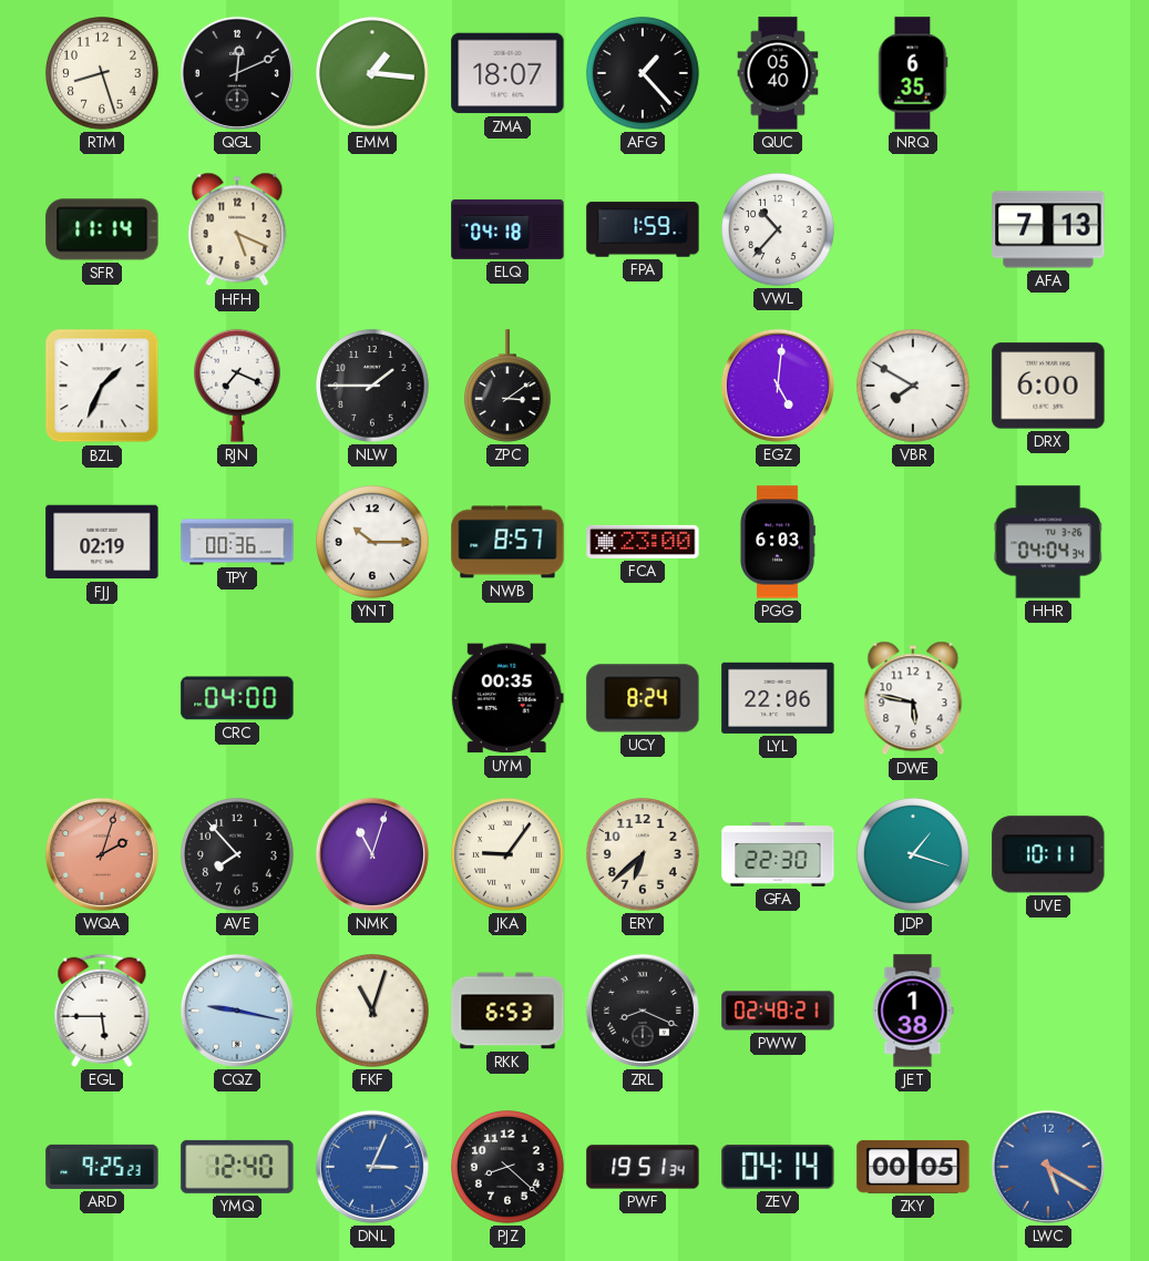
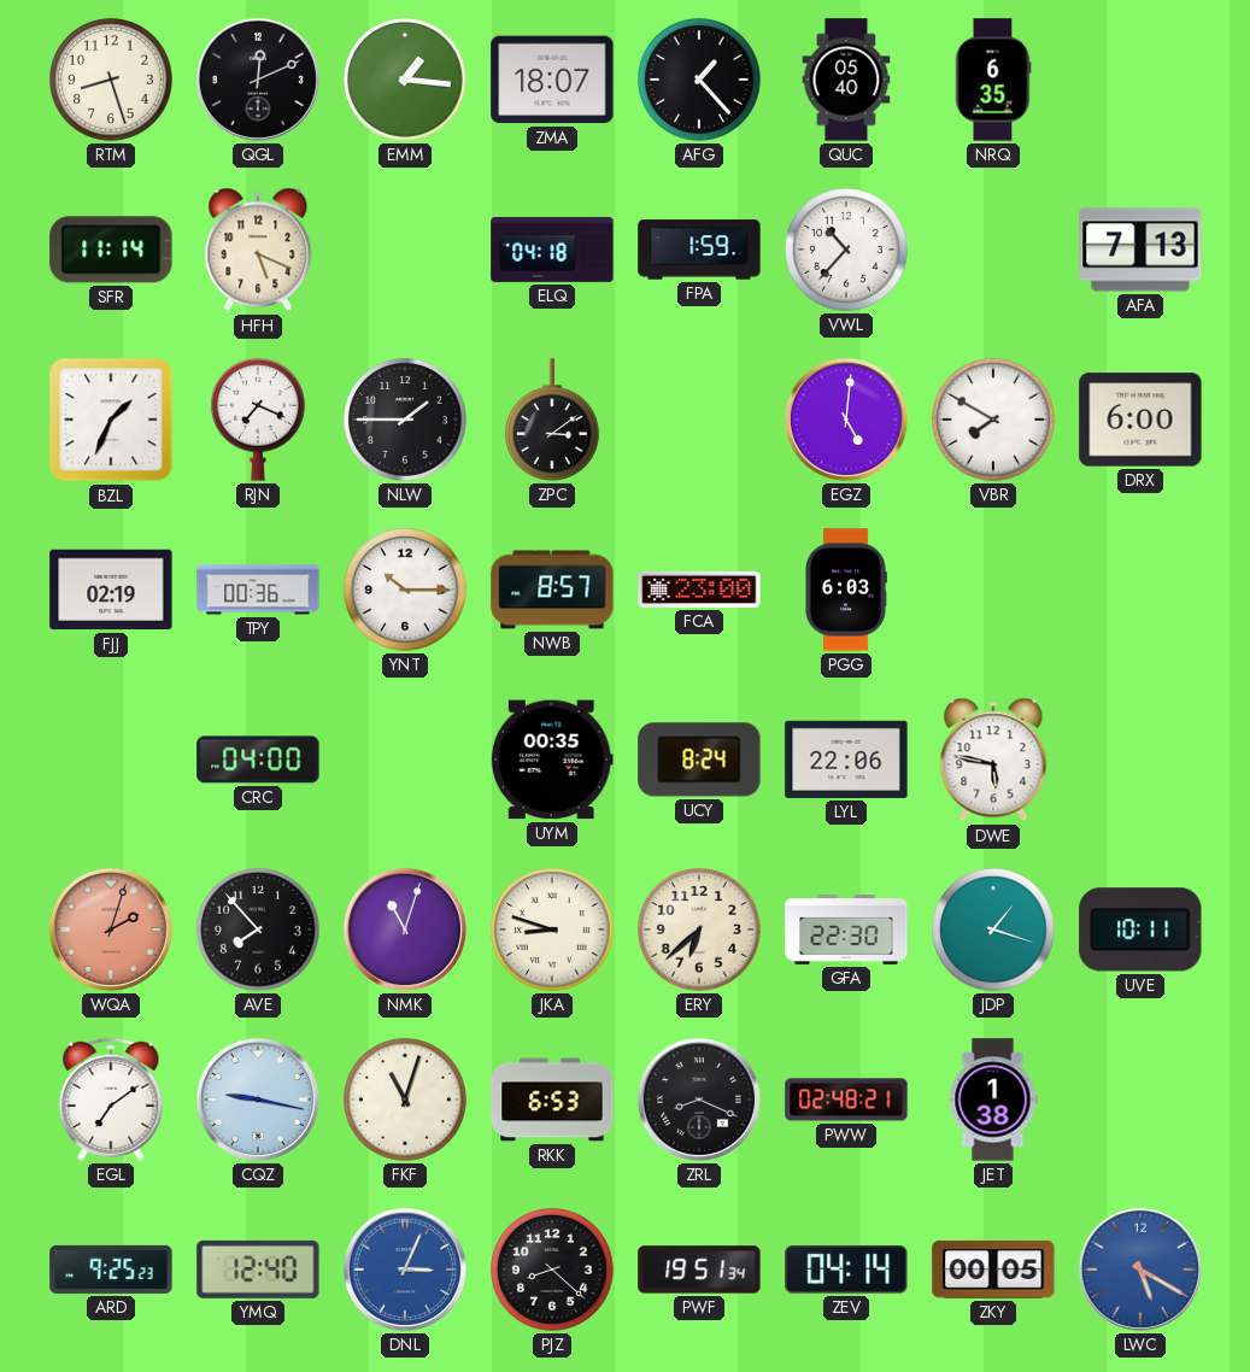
HHR: 04:04 -> none (1048, 542)
JKA: 9:06 -> 8:48 (552, 930)
EGL: 5:45 -> 7:09 (111, 1100)
